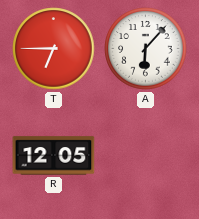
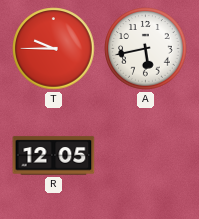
T: 6:45 -> 9:45 (54, 49)
A: 6:07 -> 5:43 (146, 49)
